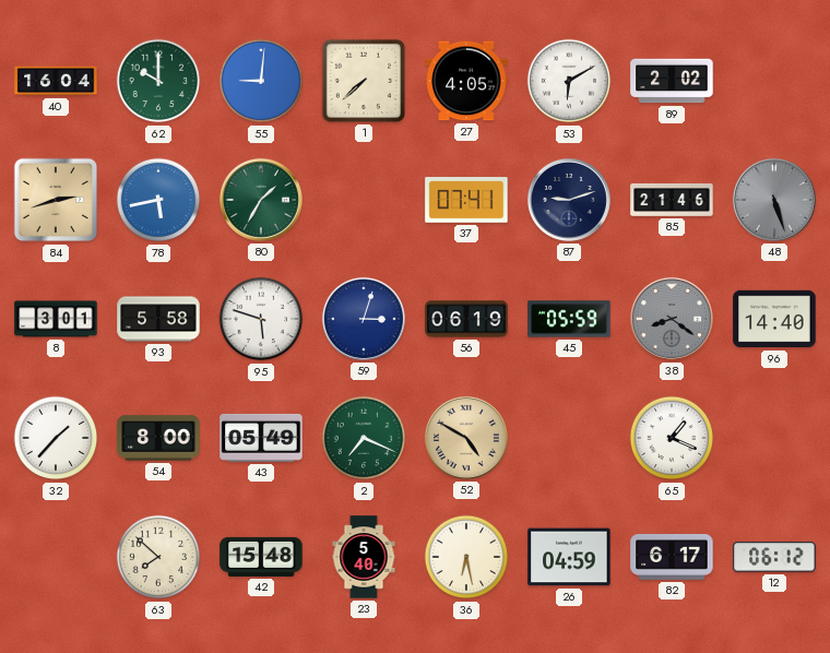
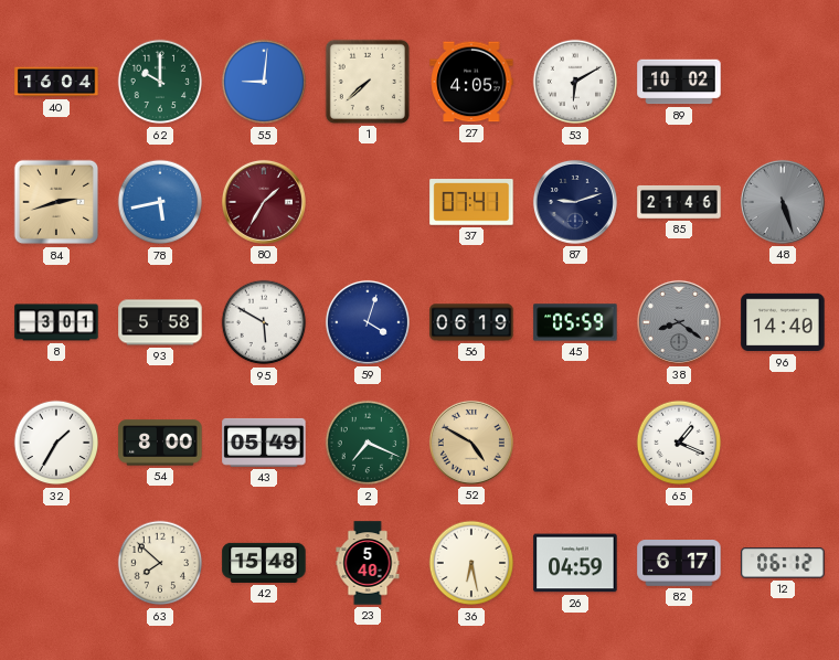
89: 2:02 -> 10:02 (679, 82)
80 dial: green -> burgundy (264, 202)
95: 5:48 -> 5:50 (264, 322)
59: 3:03 -> 4:03 (368, 322)
32: 1:37 -> 1:35 (56, 443)
